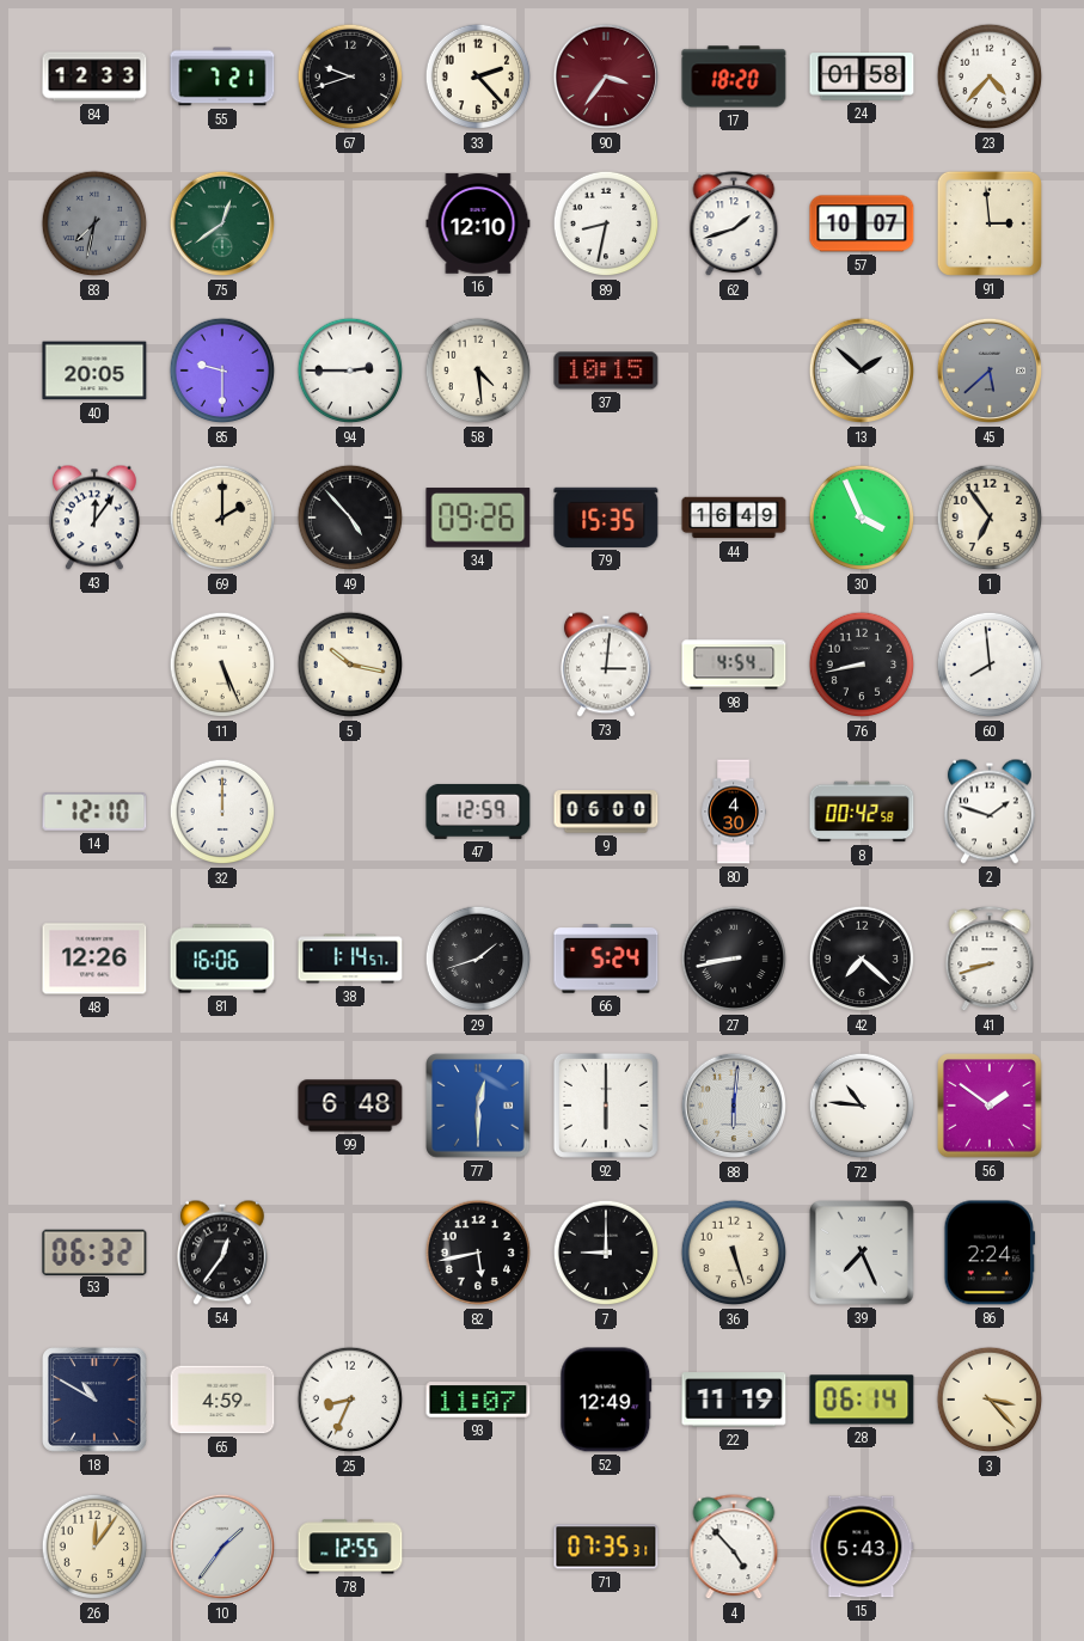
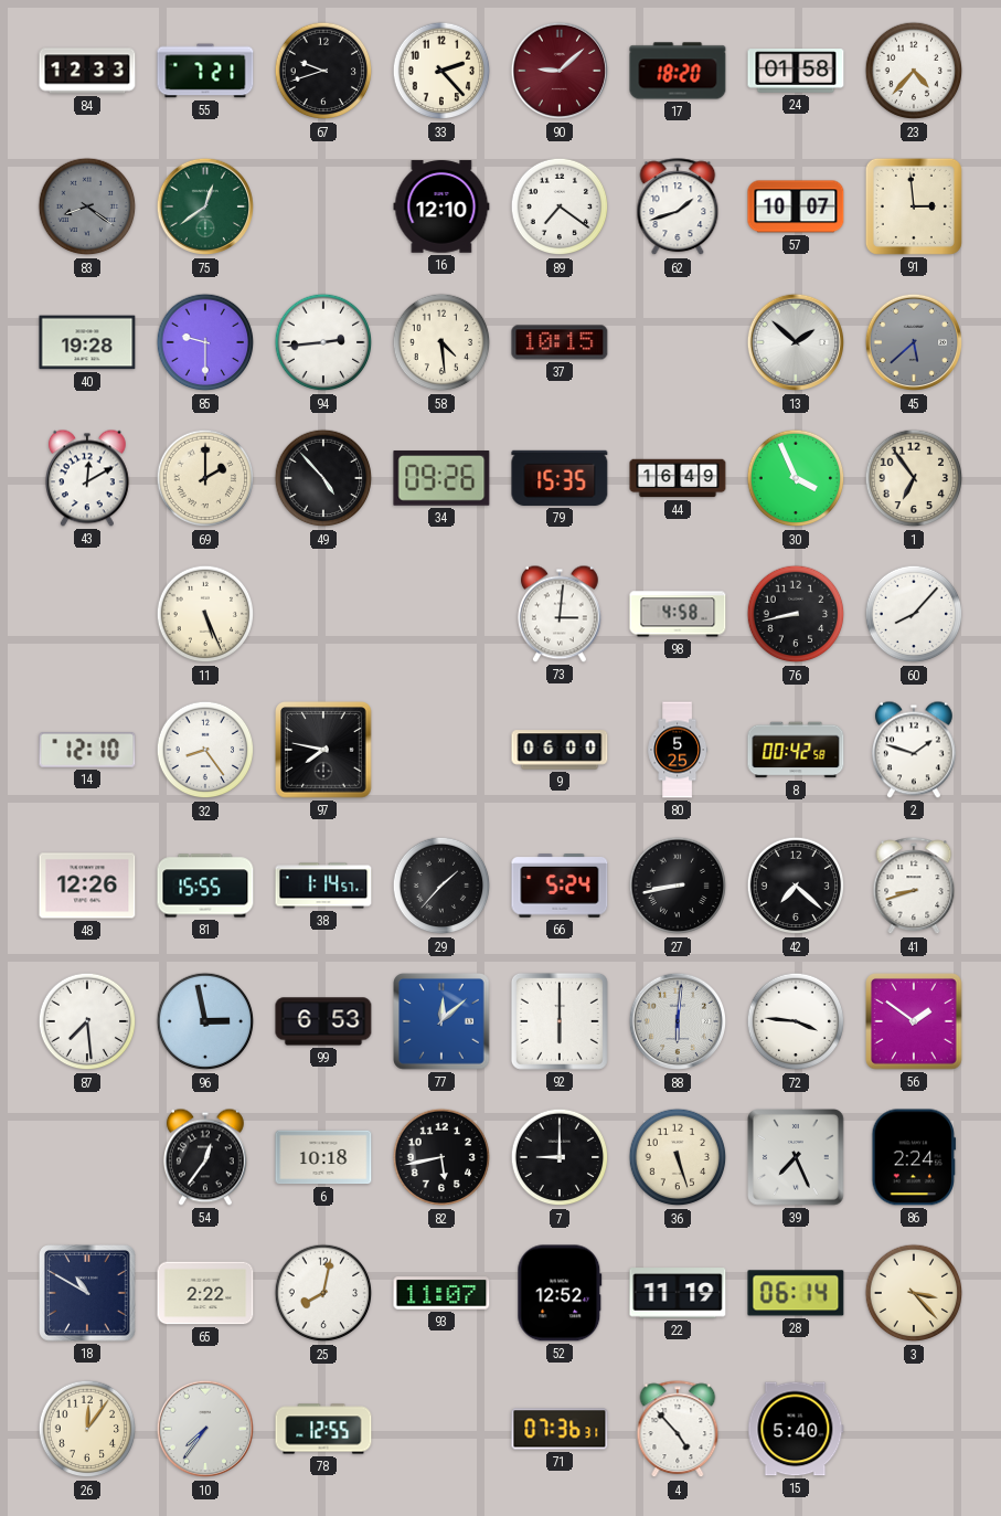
90: 3:36 -> 9:08 (560, 71)
83: 7:32 -> 8:21 (87, 206)
89: 8:32 -> 7:21 (560, 206)
40: 20:05 -> 19:28 (87, 342)
94: 2:45 -> 2:44 (323, 342)
43: 12:06 -> 12:10 (87, 478)
5: 10:17 -> none (350, 665)
98: 4:54 -> 4:58 (678, 614)
60: 7:59 -> 8:07 (914, 614)
32: 12:00 -> 8:24 (205, 750)
97: none -> 7:47 (324, 751)
47: 12:59 -> none (478, 812)
80: 4:30 -> 5:25 (678, 750)
81: 16:06 -> 15:55 (205, 886)
29: 1:42 -> 1:37 (441, 886)
87: none -> 7:29 (87, 1021)
96: none -> 2:58 (205, 1021)
99: 6:48 -> 6:53 (323, 1021)
77: 12:30 -> 12:08 (443, 1022)
72: 10:46 -> 3:46 (796, 1021)
53: 06:32 -> none (94, 1251)
6: none -> 10:18 (323, 1157)
65: 4:59 -> 2:22 (205, 1293)
25: 8:34 -> 8:02 (323, 1293)
52: 12:49 -> 12:52 (560, 1293)
10: 1:36 -> 7:36 (205, 1429)
71: 07:35 -> 07:36 (560, 1429)
15: 5:43 -> 5:40 (796, 1429)
